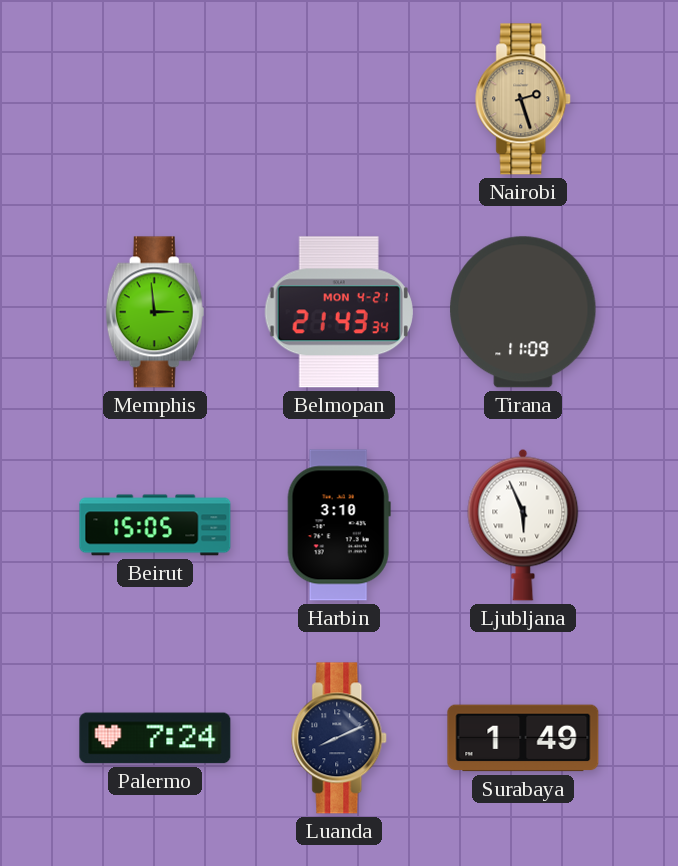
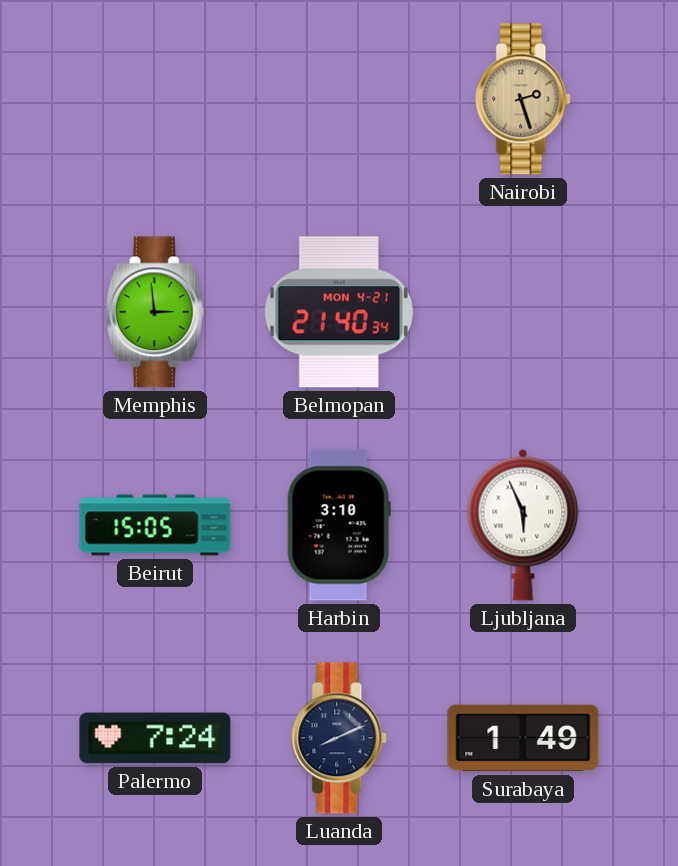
Belmopan: 21:43 -> 21:40 (339, 312)
Tirana: 11:09 -> none (523, 312)
